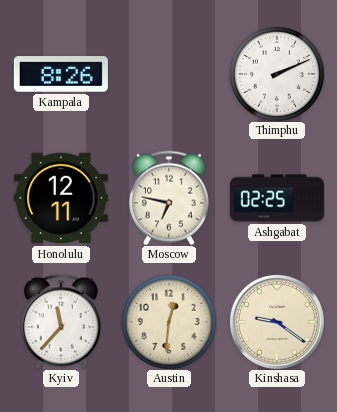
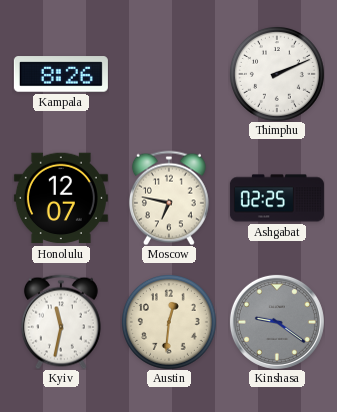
Honolulu: 12:11 -> 12:07 (61, 198)
Kyiv: 11:37 -> 11:32 (61, 322)
Kinshasa dial: cream -> grey (277, 322)
